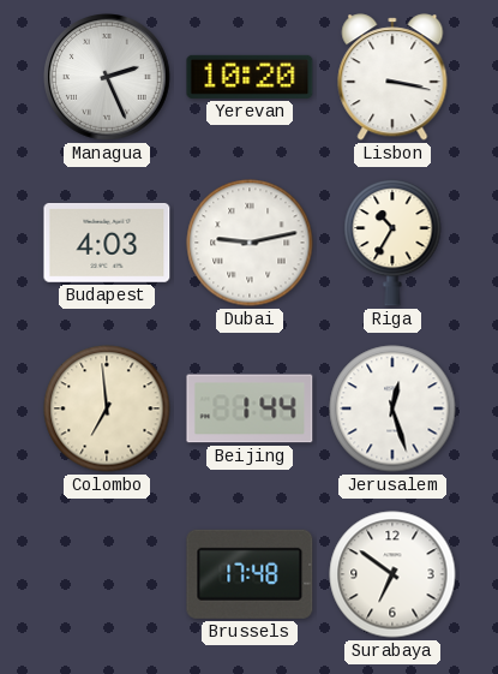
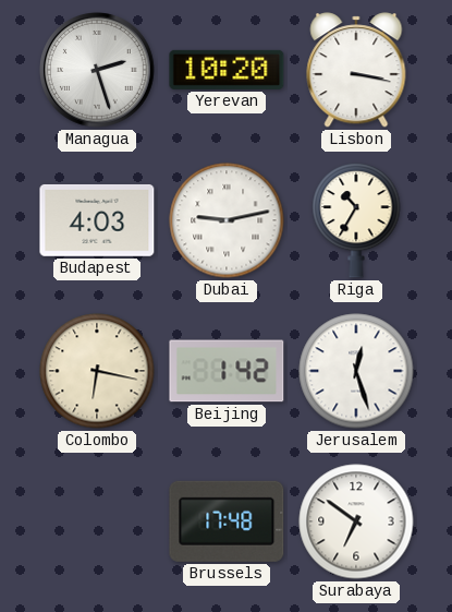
Managua: 2:26 -> 2:27 (98, 71)
Colombo: 6:59 -> 6:17 (97, 371)
Beijing: 1:44 -> 1:42 (227, 371)
